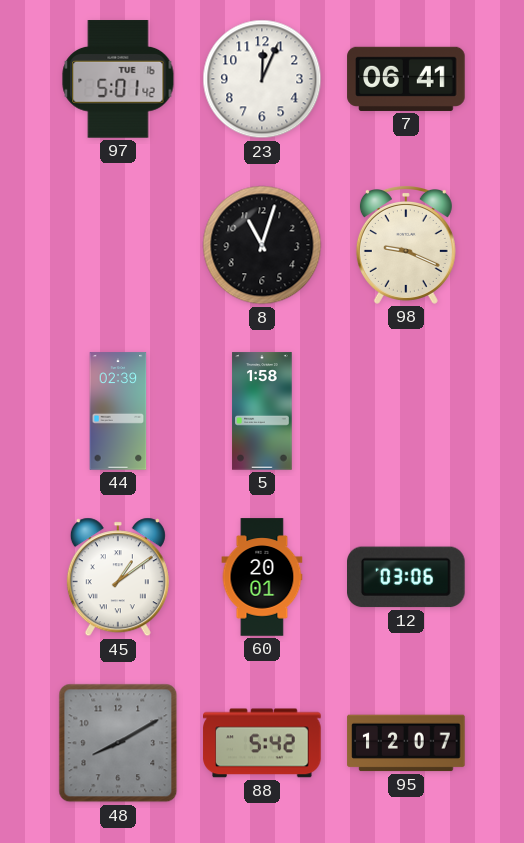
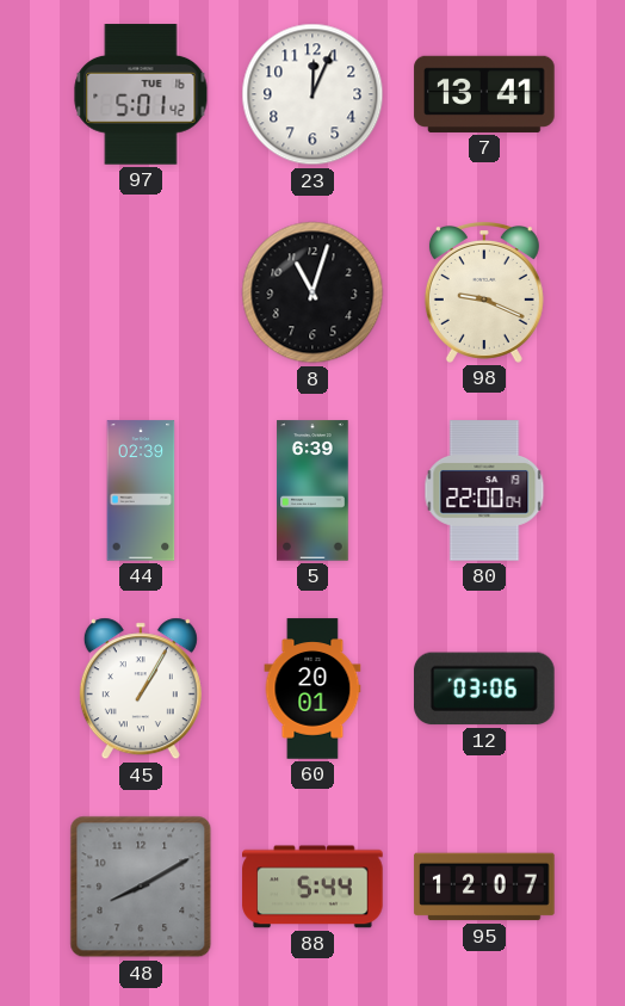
7: 06:41 -> 13:41 (484, 94)
5: 1:58 -> 6:39 (312, 490)
80: none -> 22:00 (484, 490)
45: 1:09 -> 1:05 (141, 689)
88: 5:42 -> 5:44 (312, 887)
